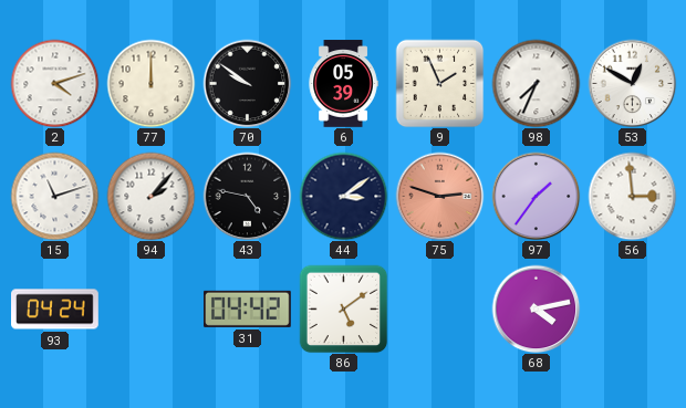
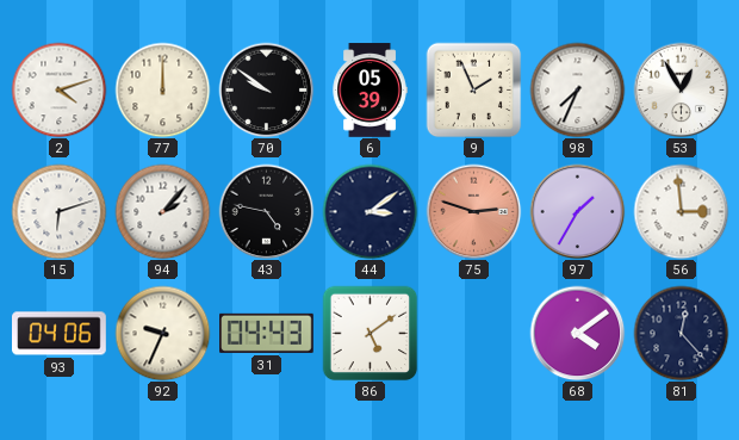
53: 12:50 -> 12:55 (681, 89)
15: 11:12 -> 6:12 (58, 211)
97: 1:36 -> 1:35 (577, 211)
93: 04:24 -> 04:06 (60, 334)
92: none -> 9:34 (162, 333)
31: 04:42 -> 04:43 (267, 333)
68: 4:13 -> 4:09 (577, 333)
81: none -> 12:23 (681, 333)
